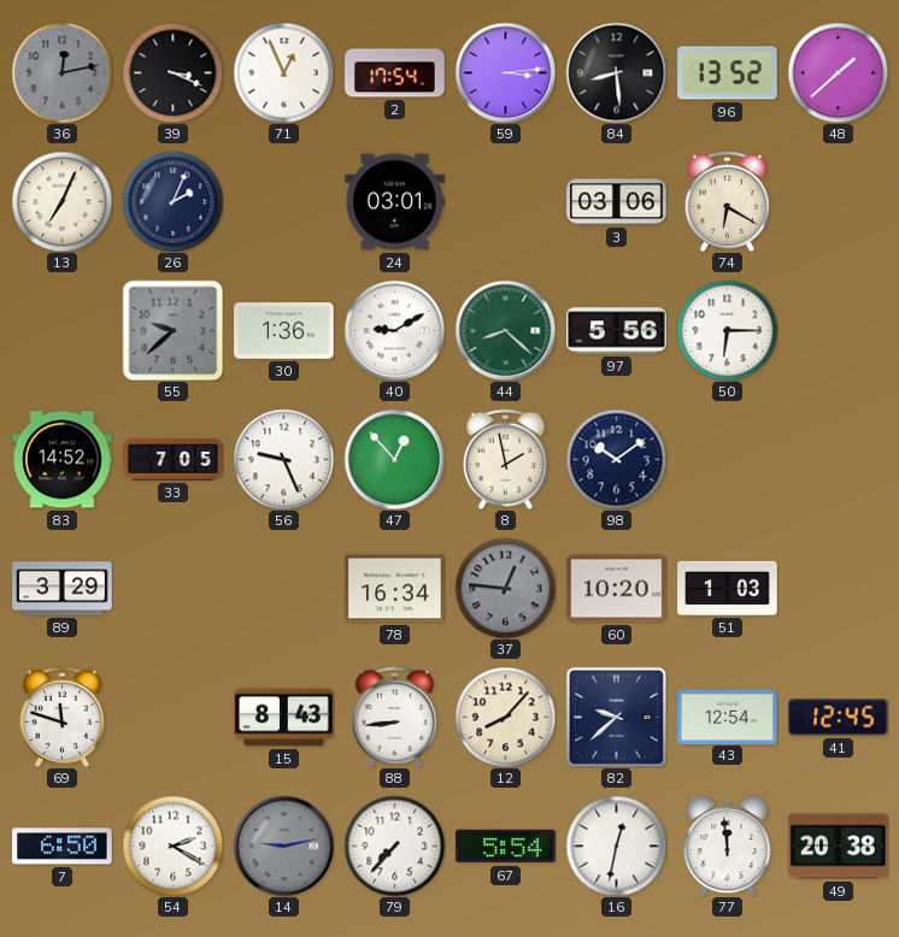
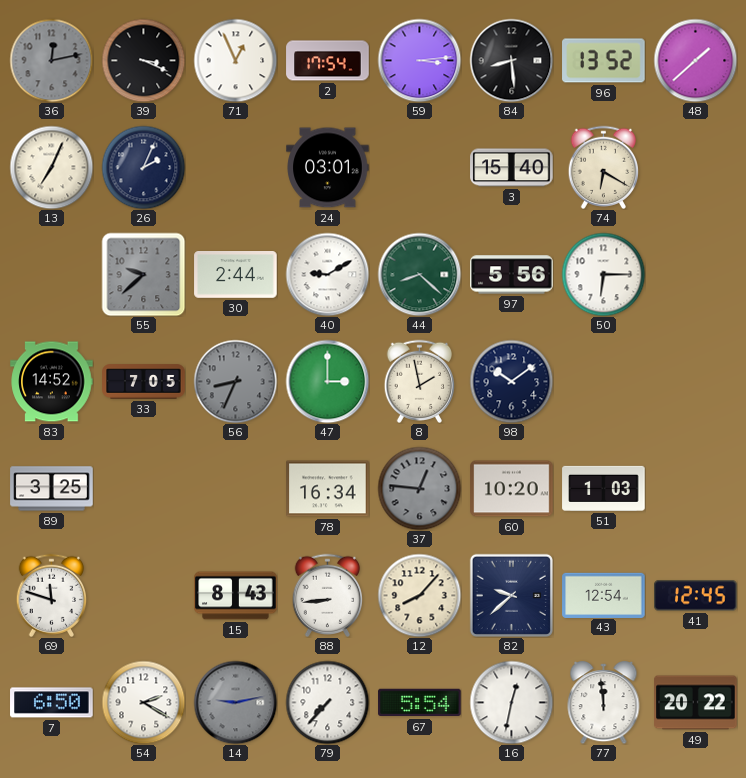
3: 03:06 -> 15:40 (512, 168)
30: 1:36 -> 2:44 (236, 275)
56: 9:26 -> 8:34 (235, 381)
56 dial: white -> grey (235, 381)
47: 12:53 -> 3:00 (327, 381)
89: 3:29 -> 3:25 (52, 489)
49: 20:38 -> 20:22 (696, 703)
